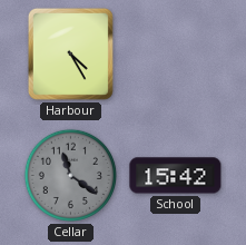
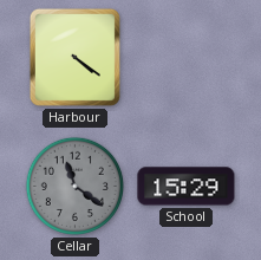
Harbour: 4:25 -> 4:21 (74, 57)
School: 15:42 -> 15:29 (187, 187)
